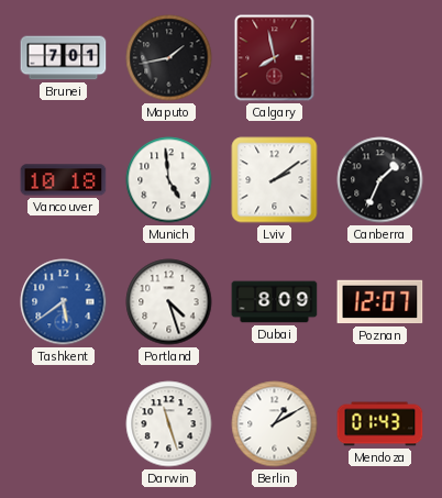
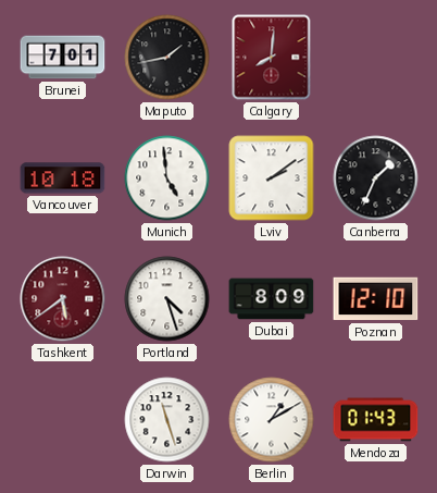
Calgary: 7:58 -> 8:01 (272, 58)
Tashkent dial: blue -> burgundy (63, 299)
Poznan: 12:07 -> 12:10 (376, 299)
